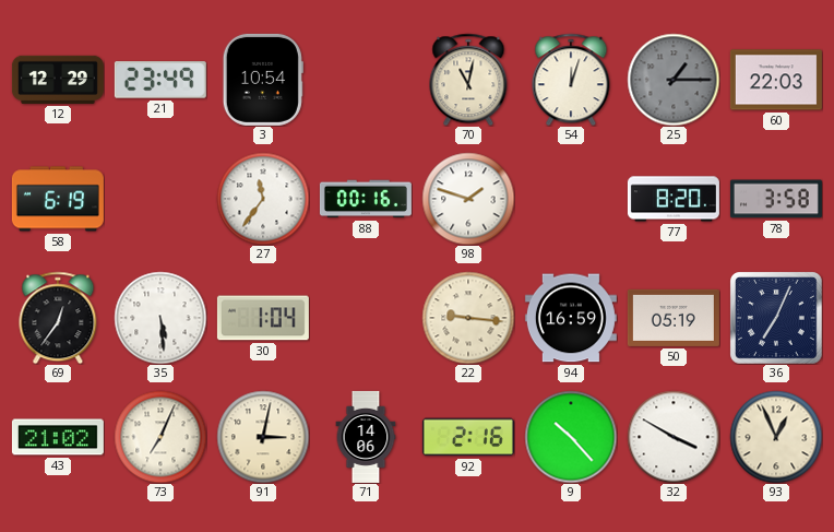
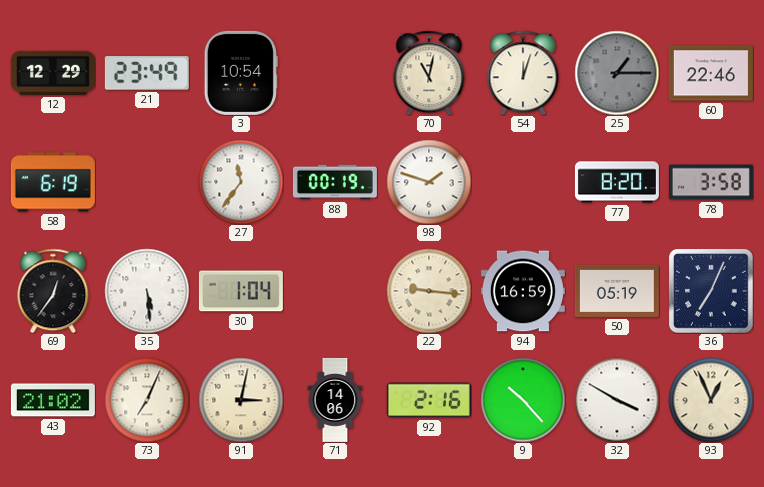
60: 22:03 -> 22:46 (711, 73)
88: 00:16 -> 00:19 (335, 182)
